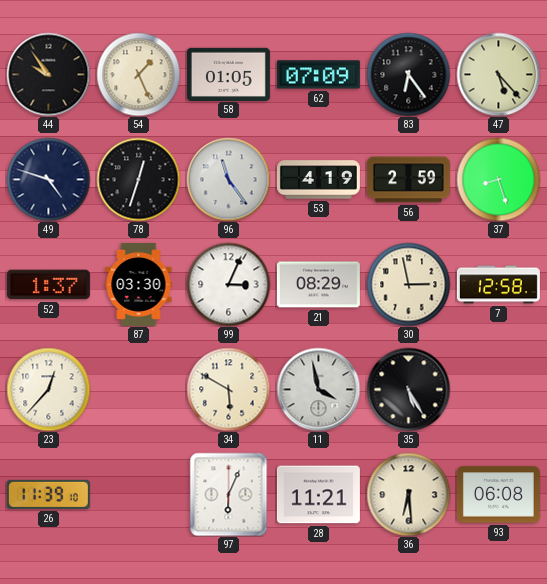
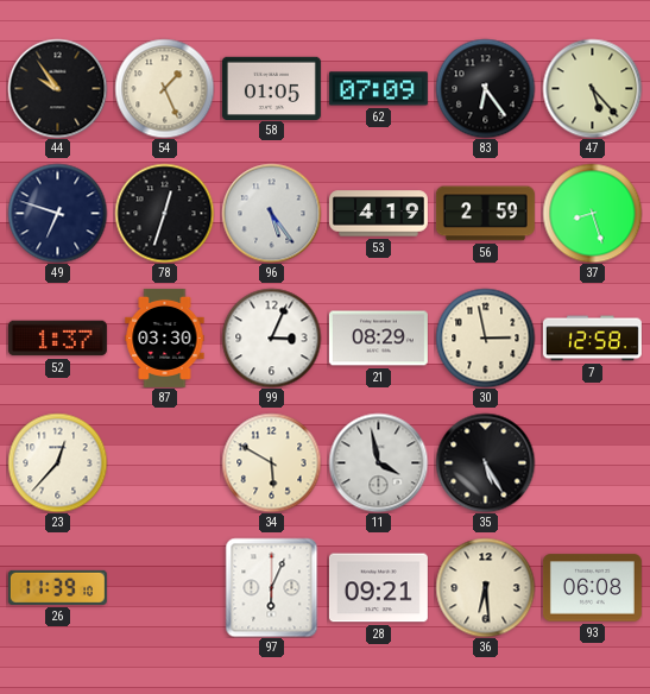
49: 4:48 -> 6:48 (57, 213)
96: 11:24 -> 5:24 (271, 213)
28: 11:21 -> 09:21 (378, 588)
